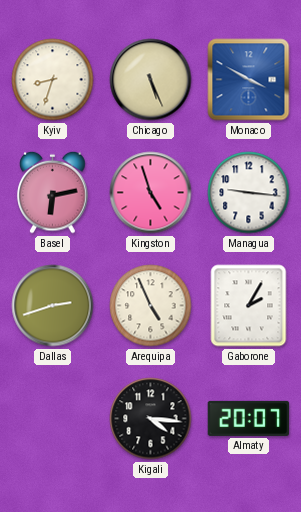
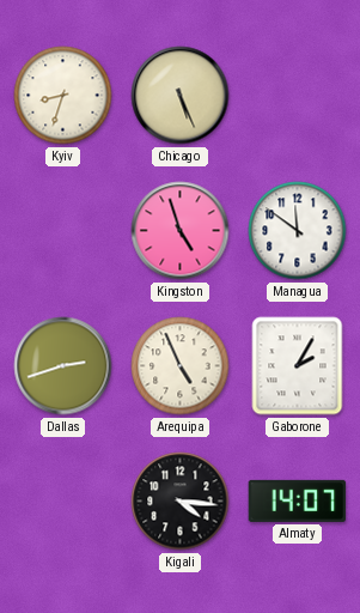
Monaco: 3:50 -> none (249, 80)
Basel: 6:13 -> none (53, 192)
Managua: 9:16 -> 11:51 (298, 231)
Almaty: 20:07 -> 14:07 (298, 500)
